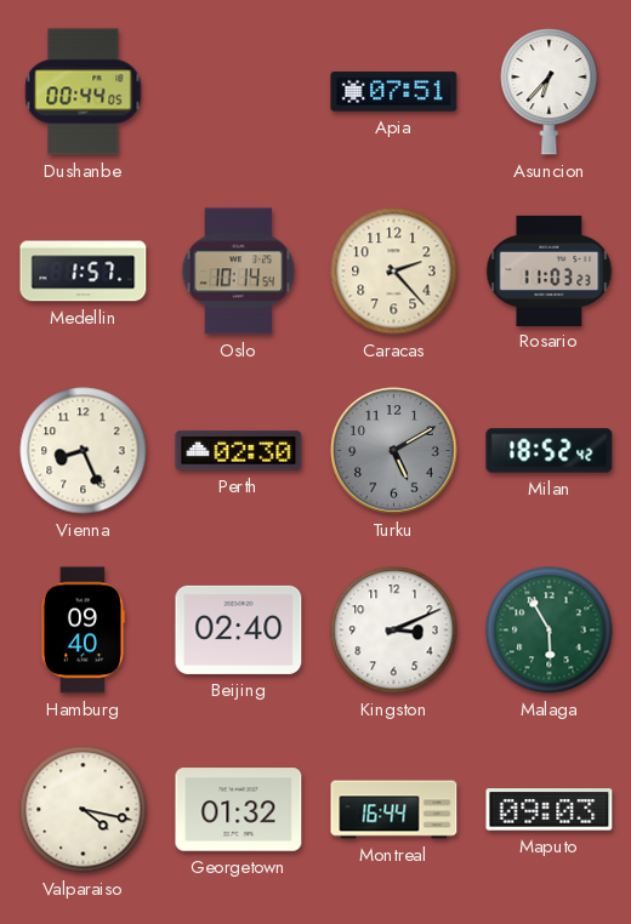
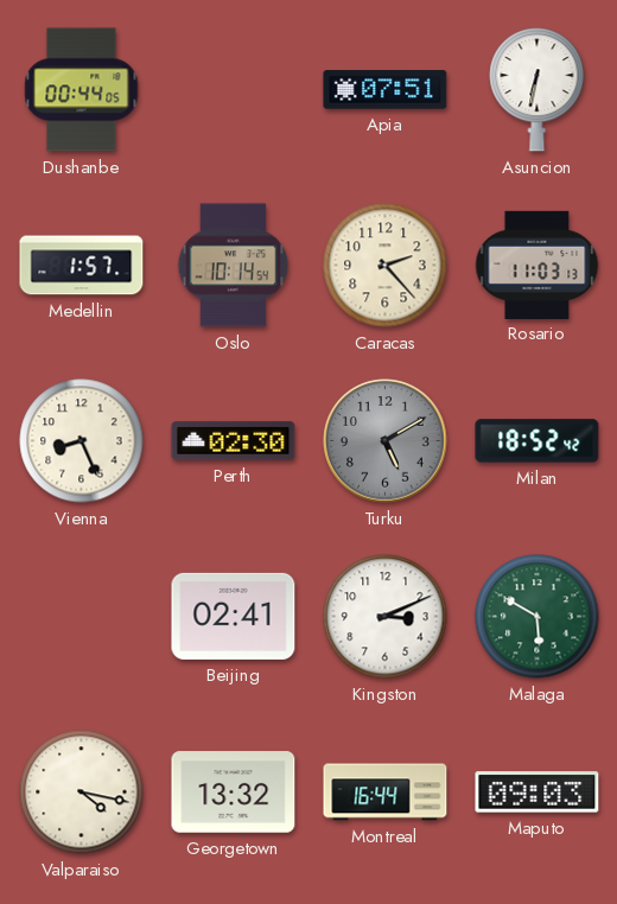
Asuncion: 6:37 -> 6:32 (538, 90)
Rosario: 11:03:23 -> 11:03:13 (538, 265)
Hamburg: 09:40 -> none (81, 631)
Beijing: 02:40 -> 02:41 (234, 616)
Malaga: 5:55 -> 5:50 (538, 617)
Georgetown: 01:32 -> 13:32 (234, 792)
